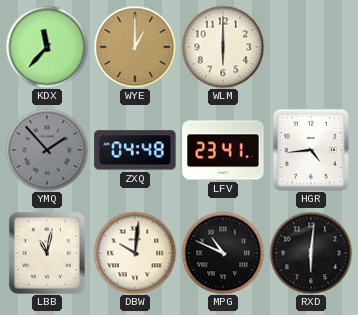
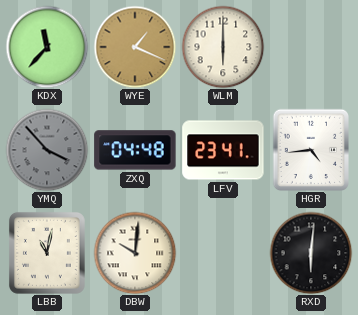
WYE: 1:00 -> 1:19 (135, 47)
YMQ: 1:53 -> 3:53 (47, 150)
MPG: 10:49 -> none (223, 253)
